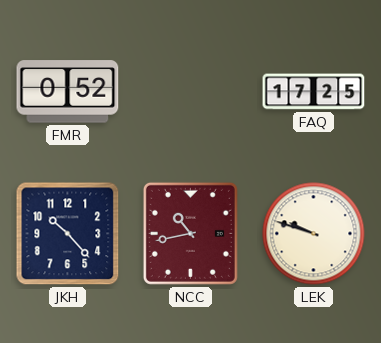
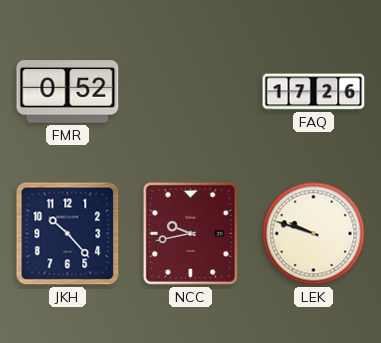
FAQ: 17:25 -> 17:26 (314, 92)
NCC: 10:43 -> 9:43 (190, 233)
